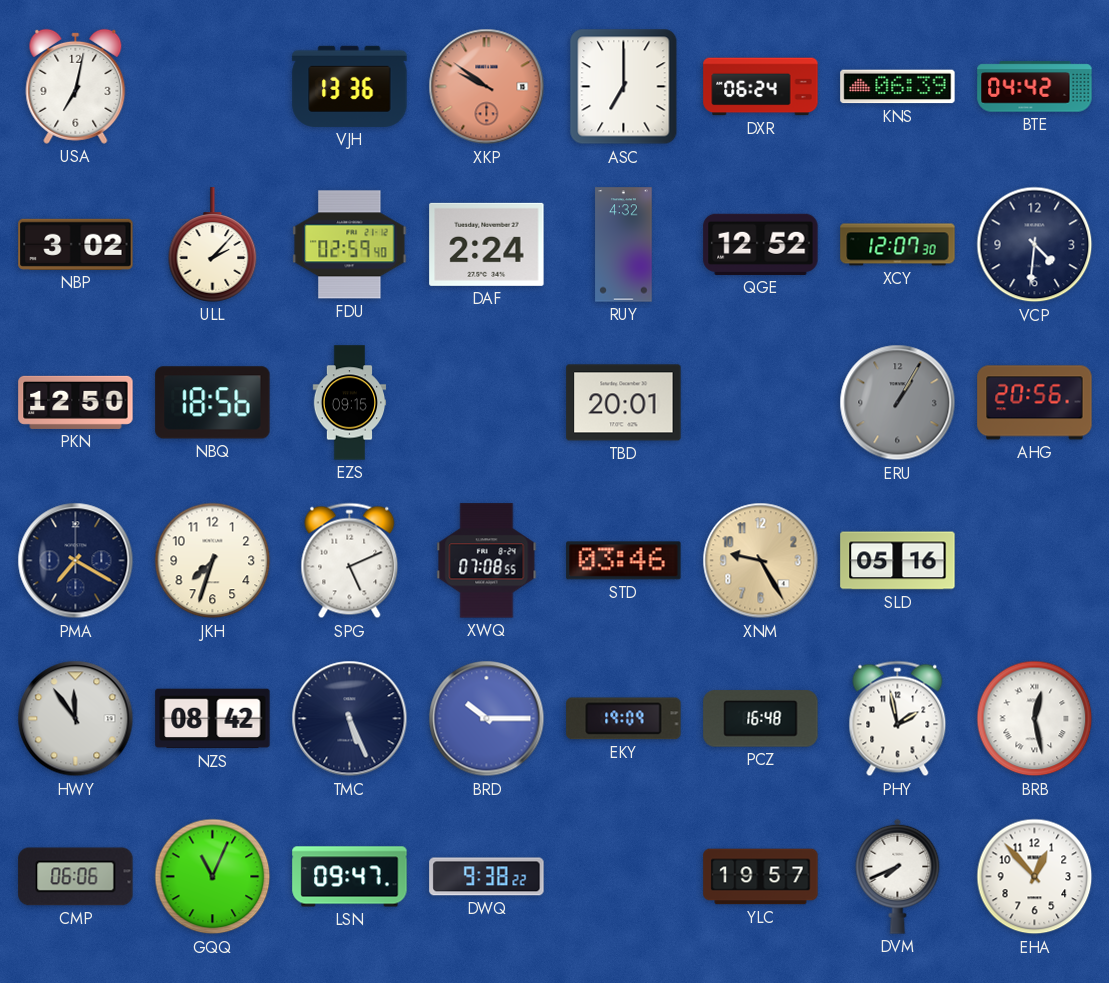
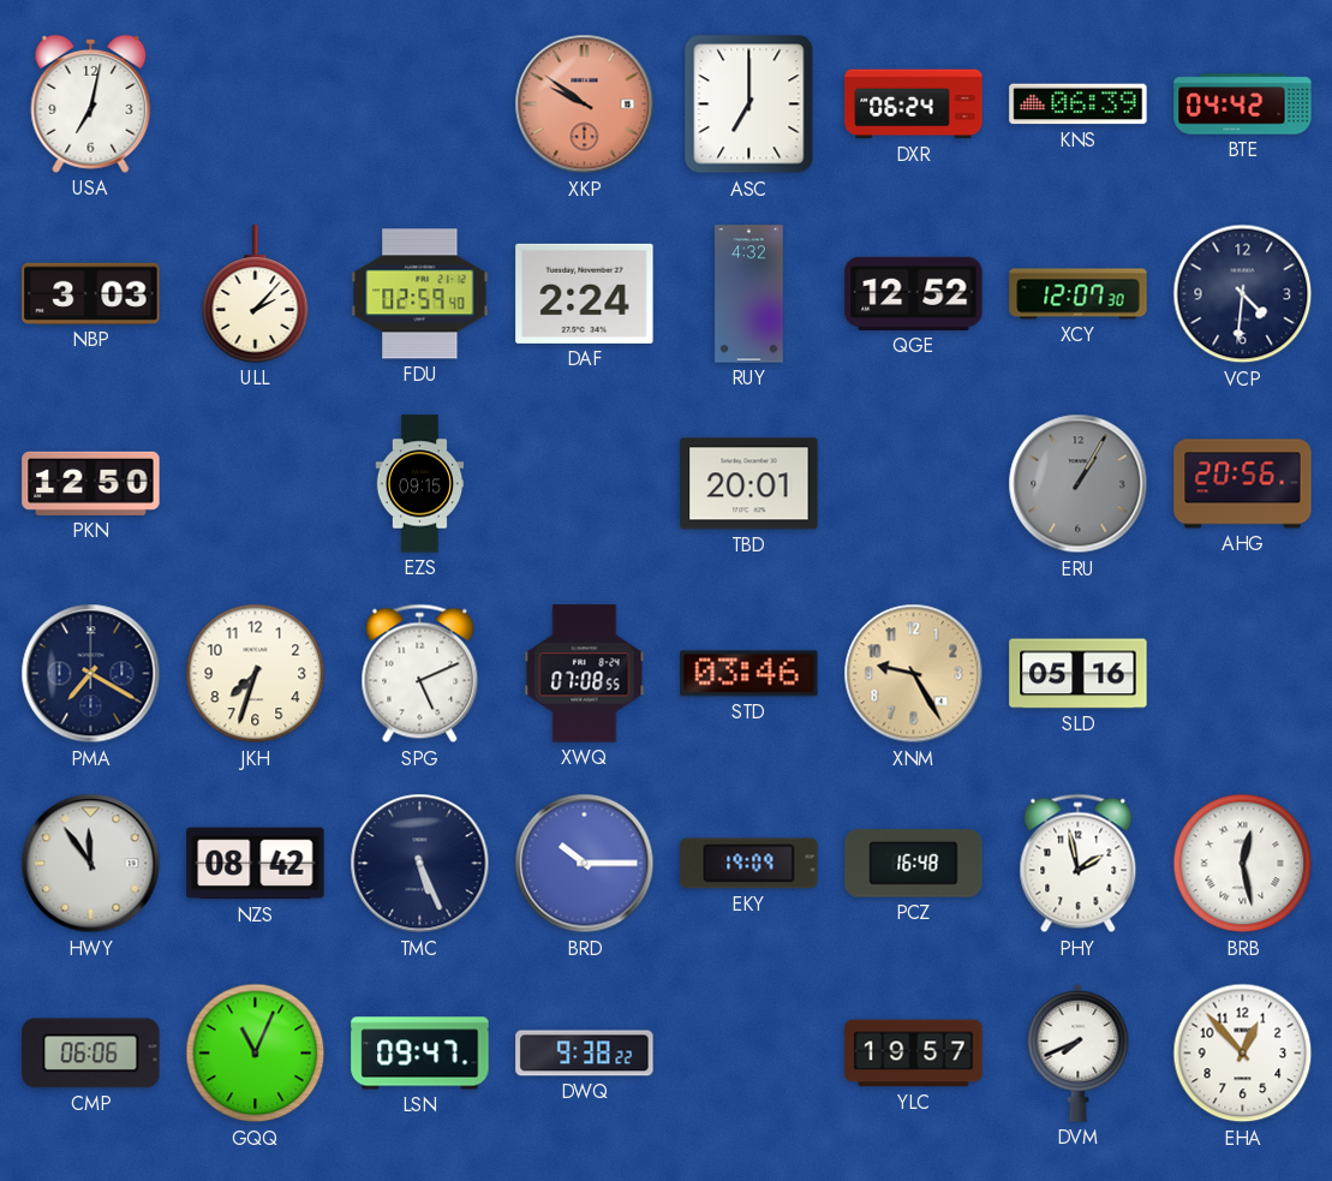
VJH: 13:36 -> none (350, 86)
NBP: 3:02 -> 3:03 (91, 293)
NBQ: 18:56 -> none (213, 403)
